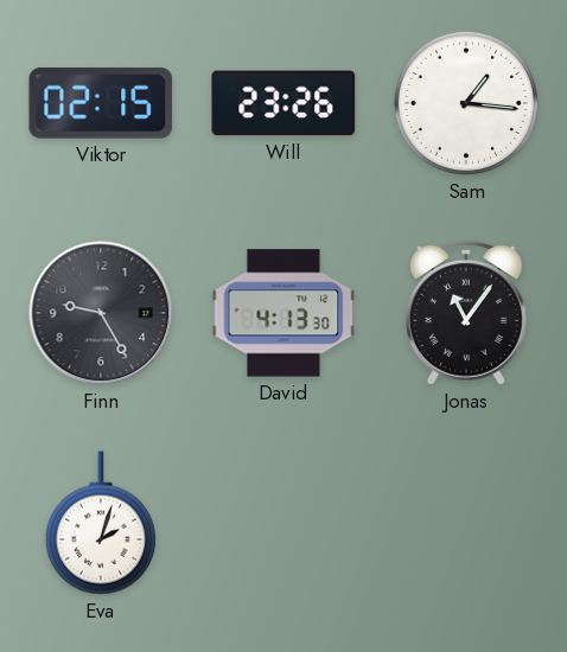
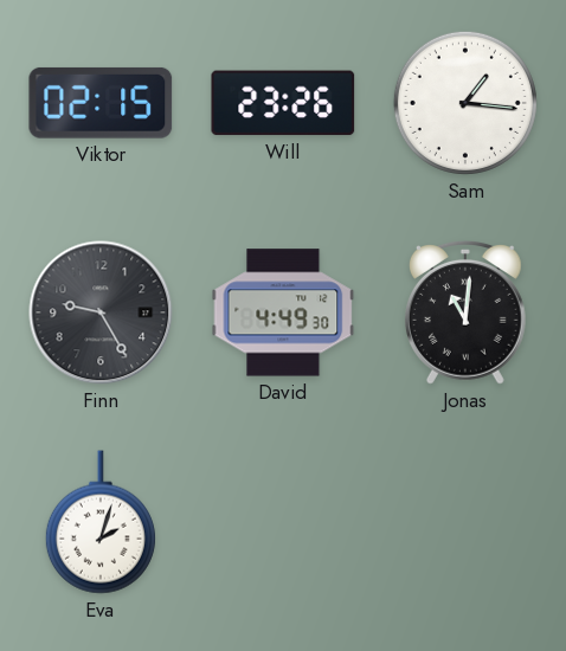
David: 4:13 -> 4:49 (283, 312)
Jonas: 11:06 -> 11:01 (465, 314)
